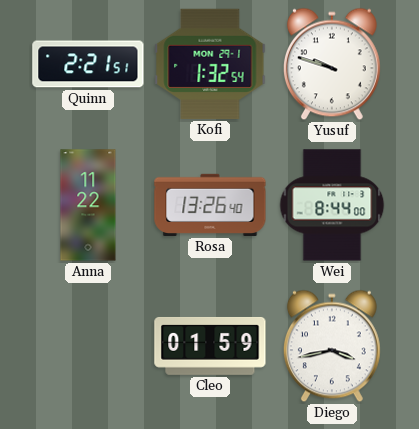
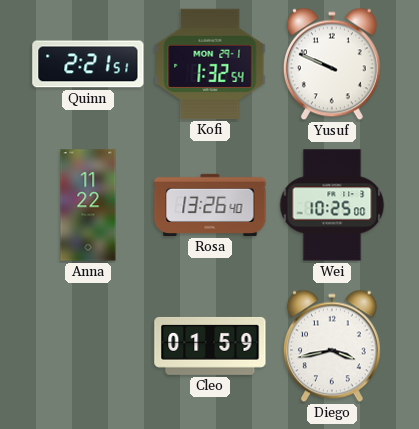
Yusuf: 9:48 -> 9:49 (332, 64)
Wei: 8:44 -> 10:25 (332, 205)
